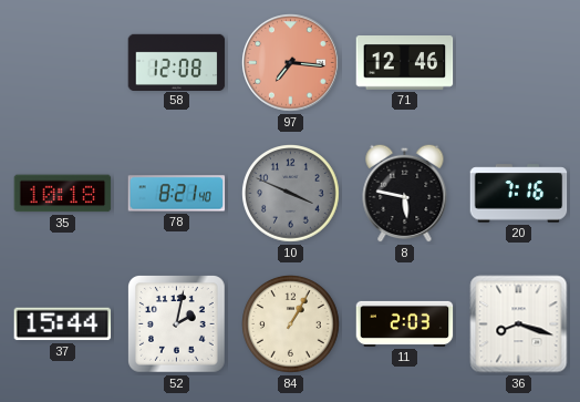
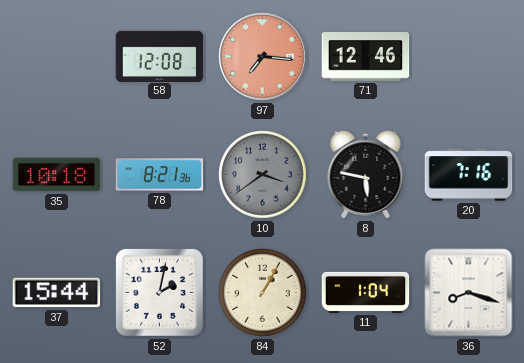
78: 8:21:40 -> 8:21:36 (160, 175)
10: 3:49 -> 3:39 (263, 175)
11: 2:03 -> 1:04 (366, 292)
